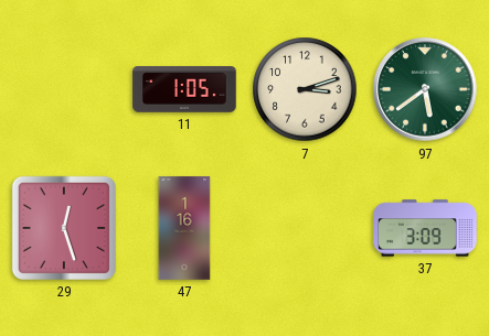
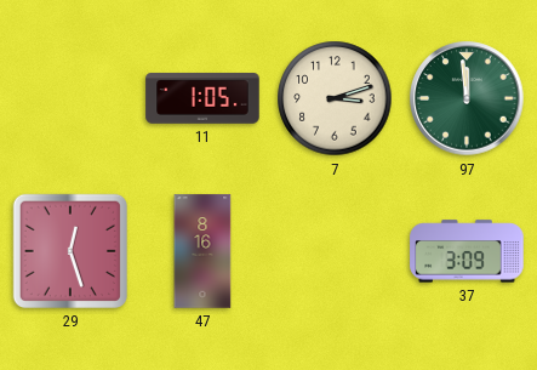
97: 5:39 -> 11:59 (467, 98)
47: 1:16 -> 8:16 (202, 251)
